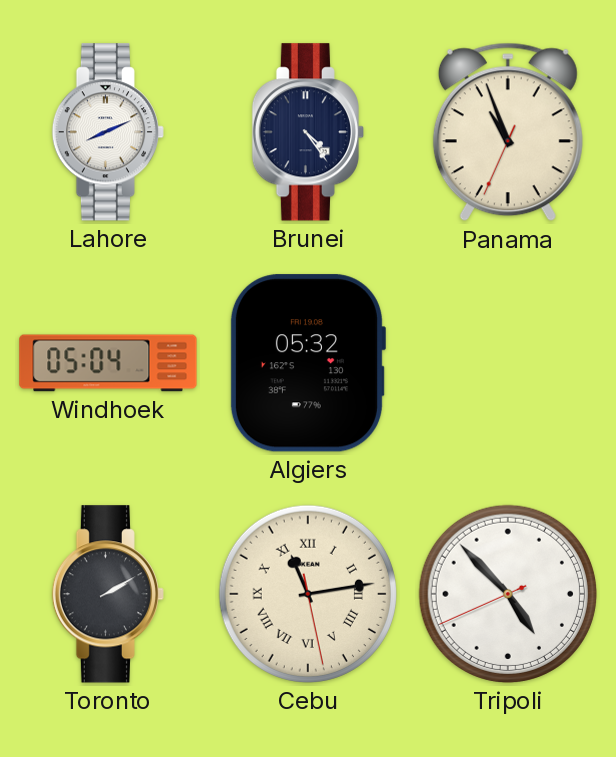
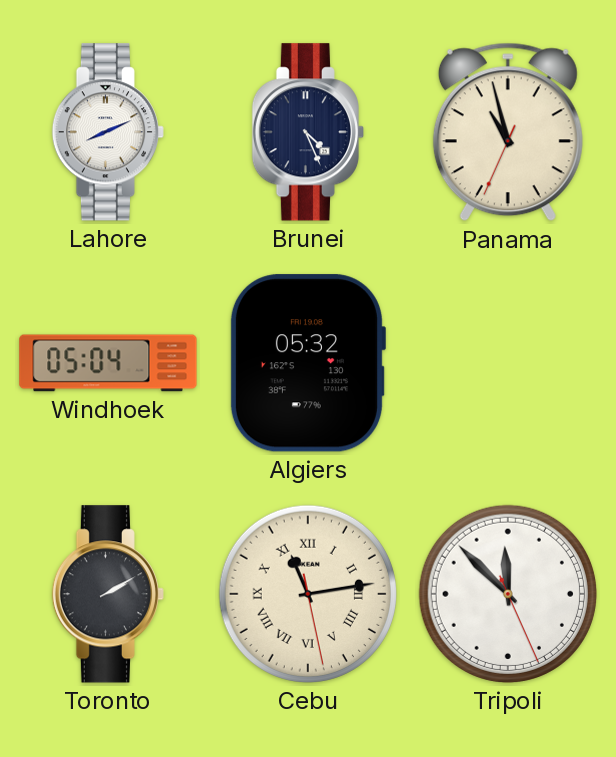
Brunei: 4:24 -> 4:26 (307, 132)
Panama: 10:56 -> 10:57 (508, 132)
Tripoli: 4:52 -> 11:52 (508, 594)
